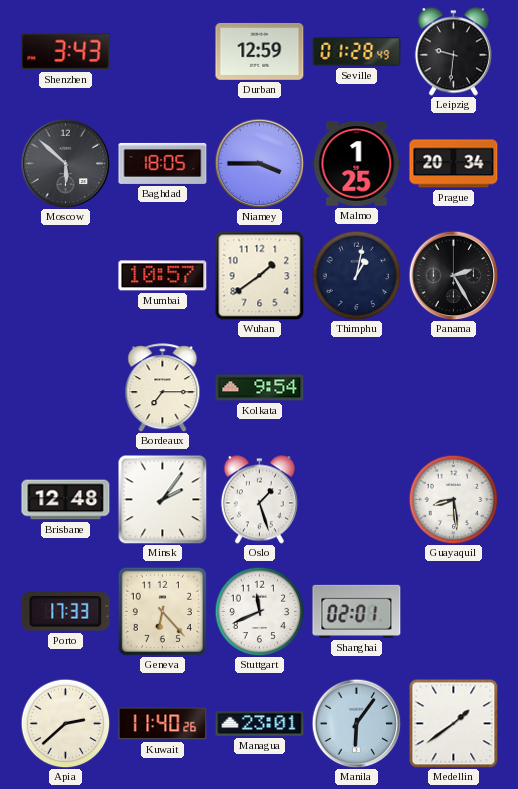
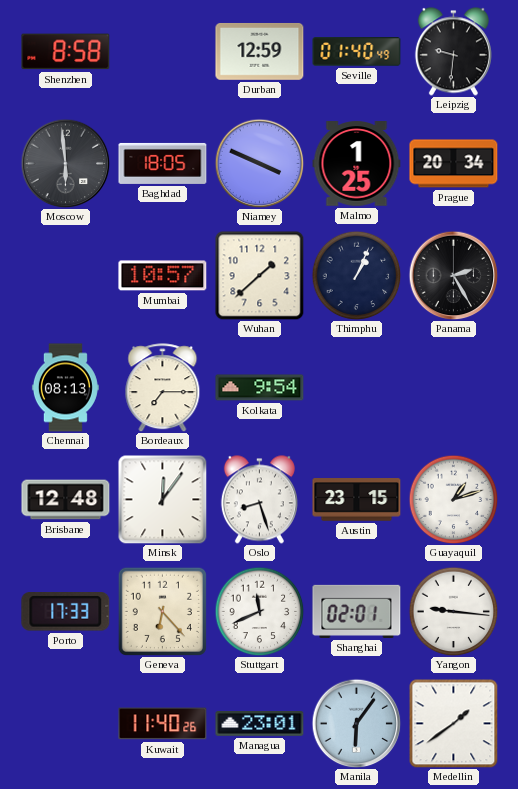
Shenzhen: 3:43 -> 8:58 (66, 52)
Seville: 01:28 -> 01:40 (357, 52)
Moscow: 5:52 -> 5:59 (65, 163)
Niamey: 3:45 -> 3:49 (259, 163)
Wuhan: 1:39 -> 1:38 (259, 275)
Thimphu: 1:02 -> 1:04 (356, 275)
Chennai: none -> 08:13 (65, 388)
Minsk: 2:06 -> 12:06 (162, 499)
Oslo: 1:27 -> 8:27 (259, 500)
Austin: none -> 23:15 (357, 500)
Guayaquil: 8:29 -> 1:12 (453, 499)
Yangon: none -> 9:16 (453, 611)
Apia: 2:38 -> none (65, 723)
